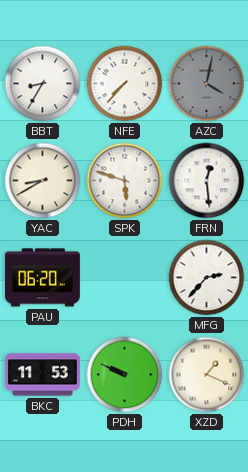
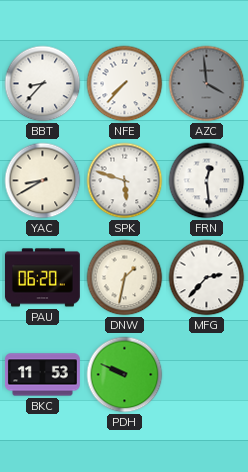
BBT: 8:35 -> 8:37 (43, 84)
AZC: 4:02 -> 3:59 (207, 84)
DNW: none -> 1:32 (125, 278)
XZD: 1:19 -> none (207, 375)
